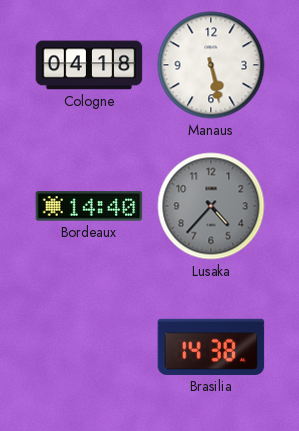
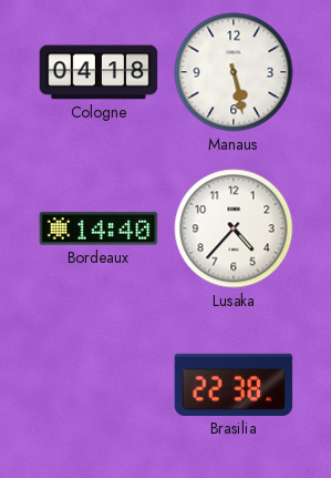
Lusaka dial: grey -> white (234, 228)
Brasilia: 14:38 -> 22:38 (234, 385)
